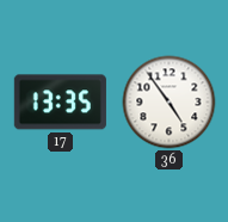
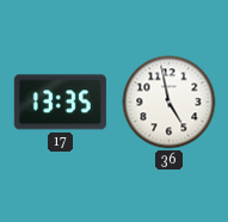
36: 4:54 -> 4:58 (170, 103)
